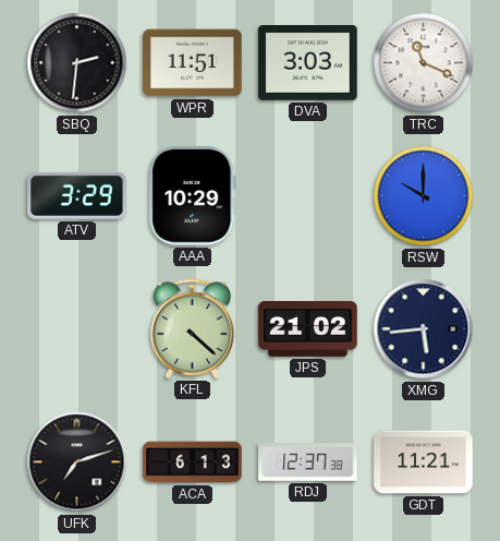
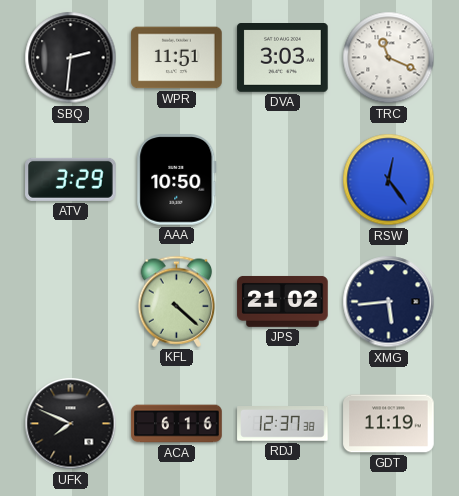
AAA: 10:29 -> 10:50 (177, 180)
RSW: 10:00 -> 12:24 (389, 180)
UFK: 7:12 -> 7:49 (71, 424)
ACA: 6:13 -> 6:16 (177, 424)
GDT: 11:21 -> 11:19 (389, 424)
